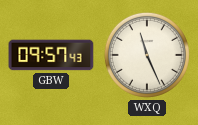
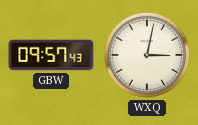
WXQ: 11:26 -> 3:02 (147, 55)
